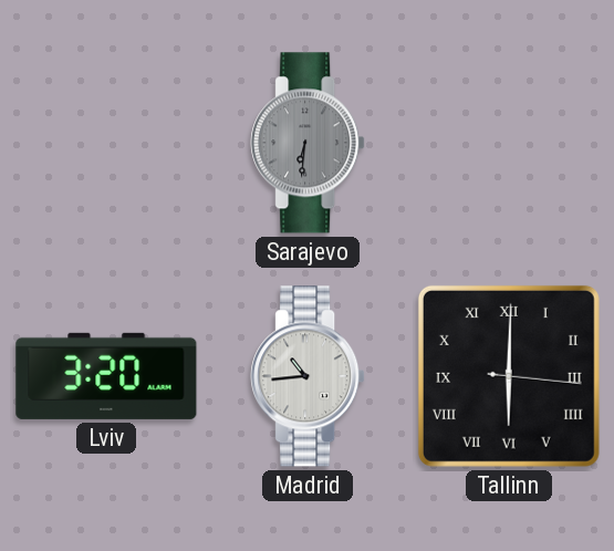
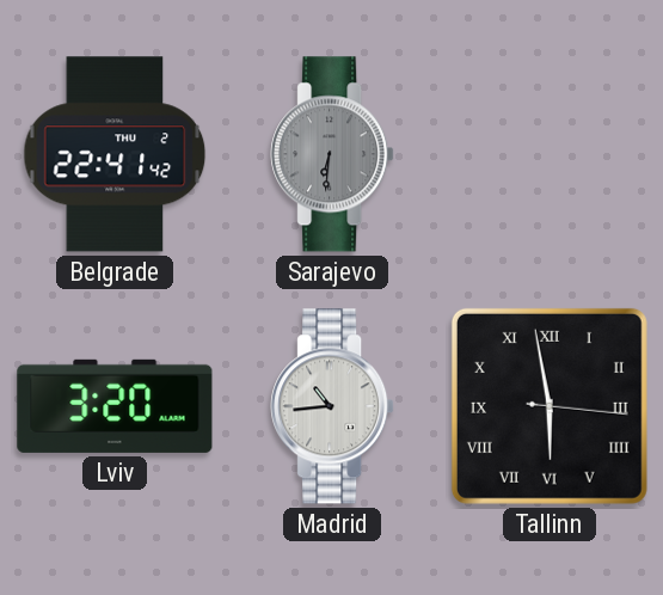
Belgrade: none -> 22:41 (115, 154)
Tallinn: 6:00 -> 5:58 (550, 406)
